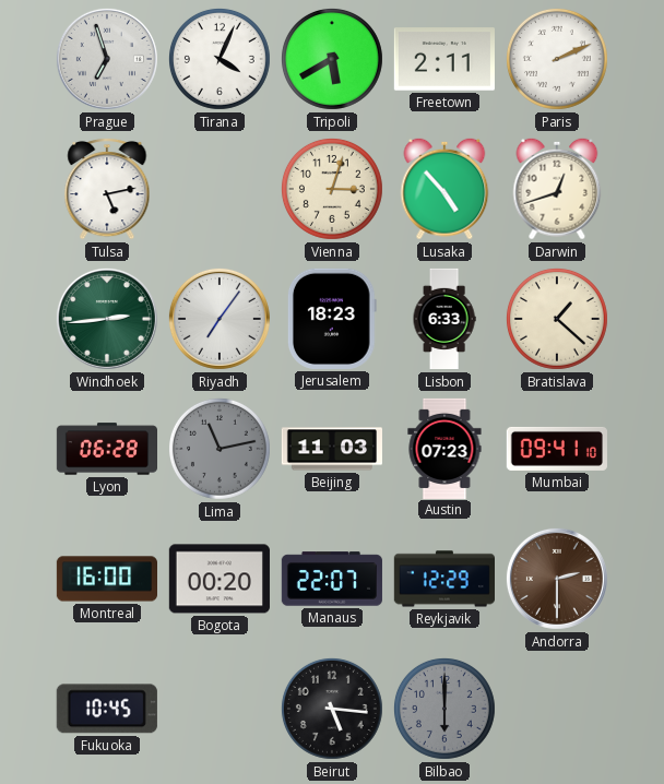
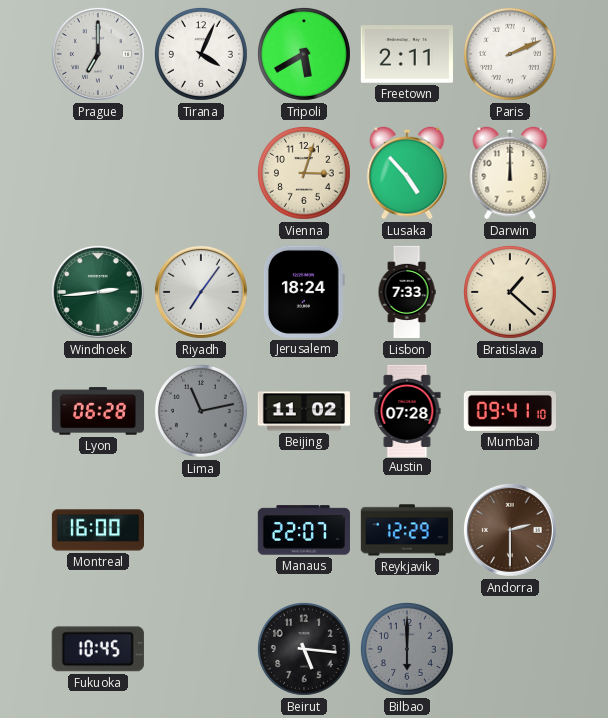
Prague: 6:57 -> 7:00 (98, 54)
Tulsa: 5:13 -> none (107, 189)
Darwin: 12:42 -> 12:00 (510, 173)
Jerusalem: 18:23 -> 18:24 (304, 292)
Lisbon: 6:33 -> 7:33 (407, 292)
Beijing: 11:03 -> 11:02 (303, 411)
Austin: 07:23 -> 07:28 (407, 410)
Bogota: 00:20 -> none (220, 579)
